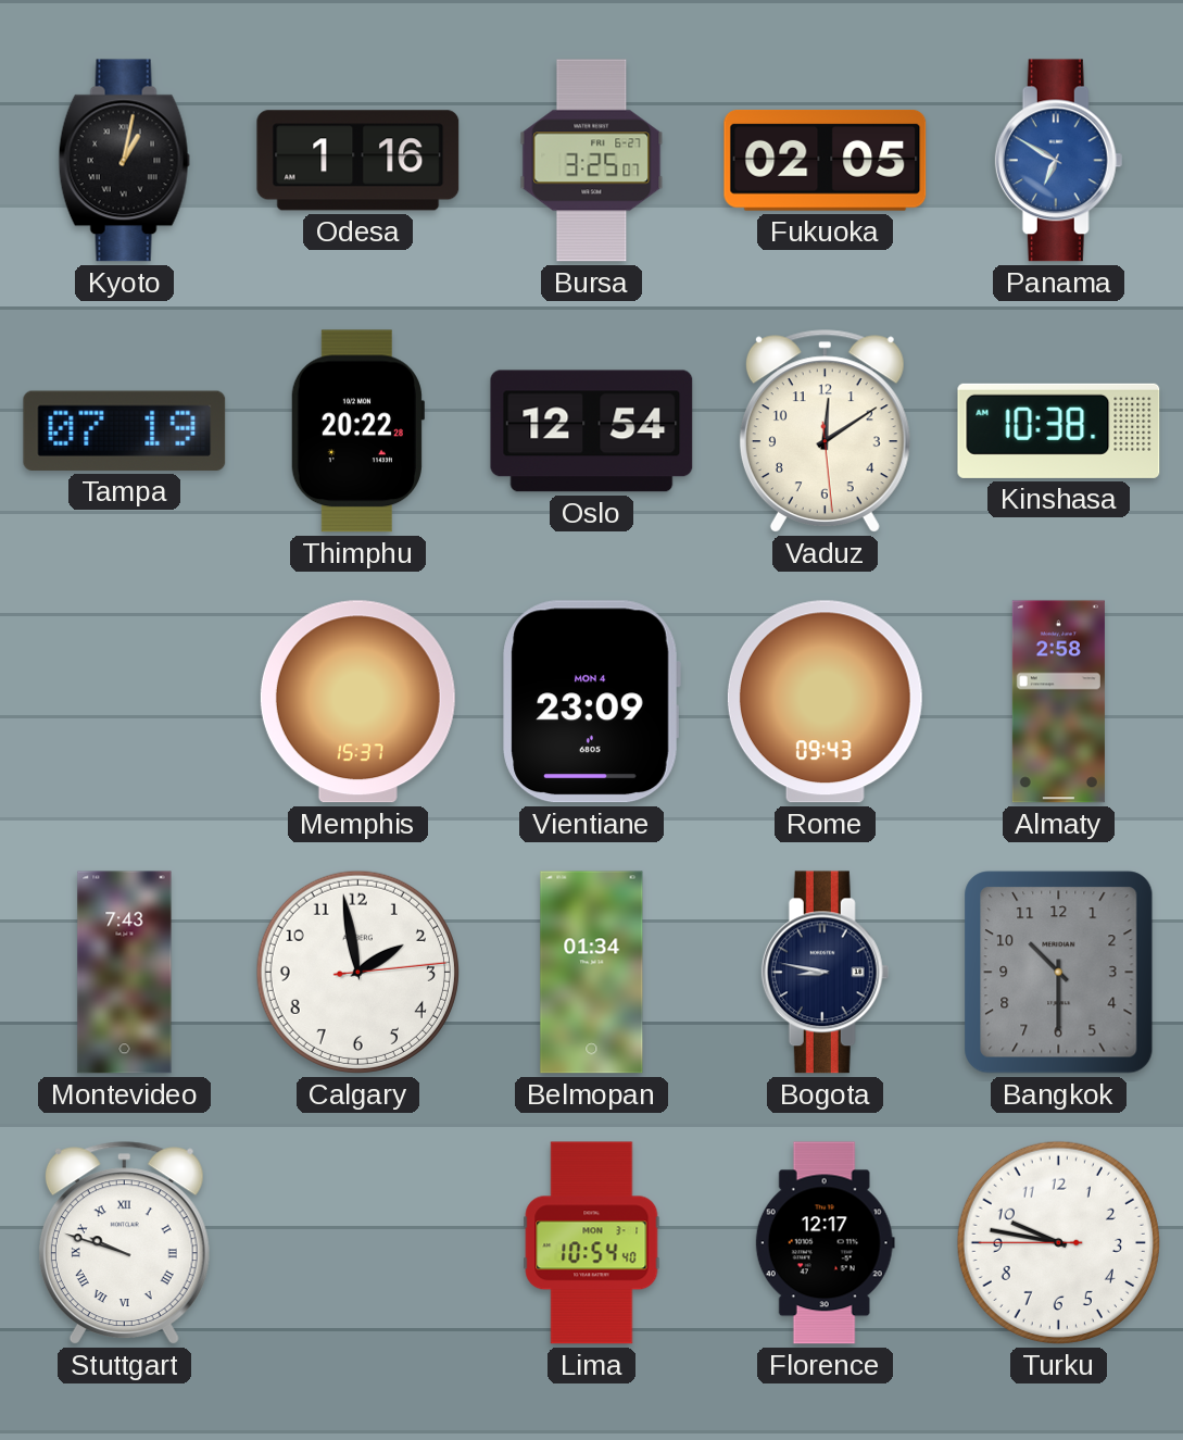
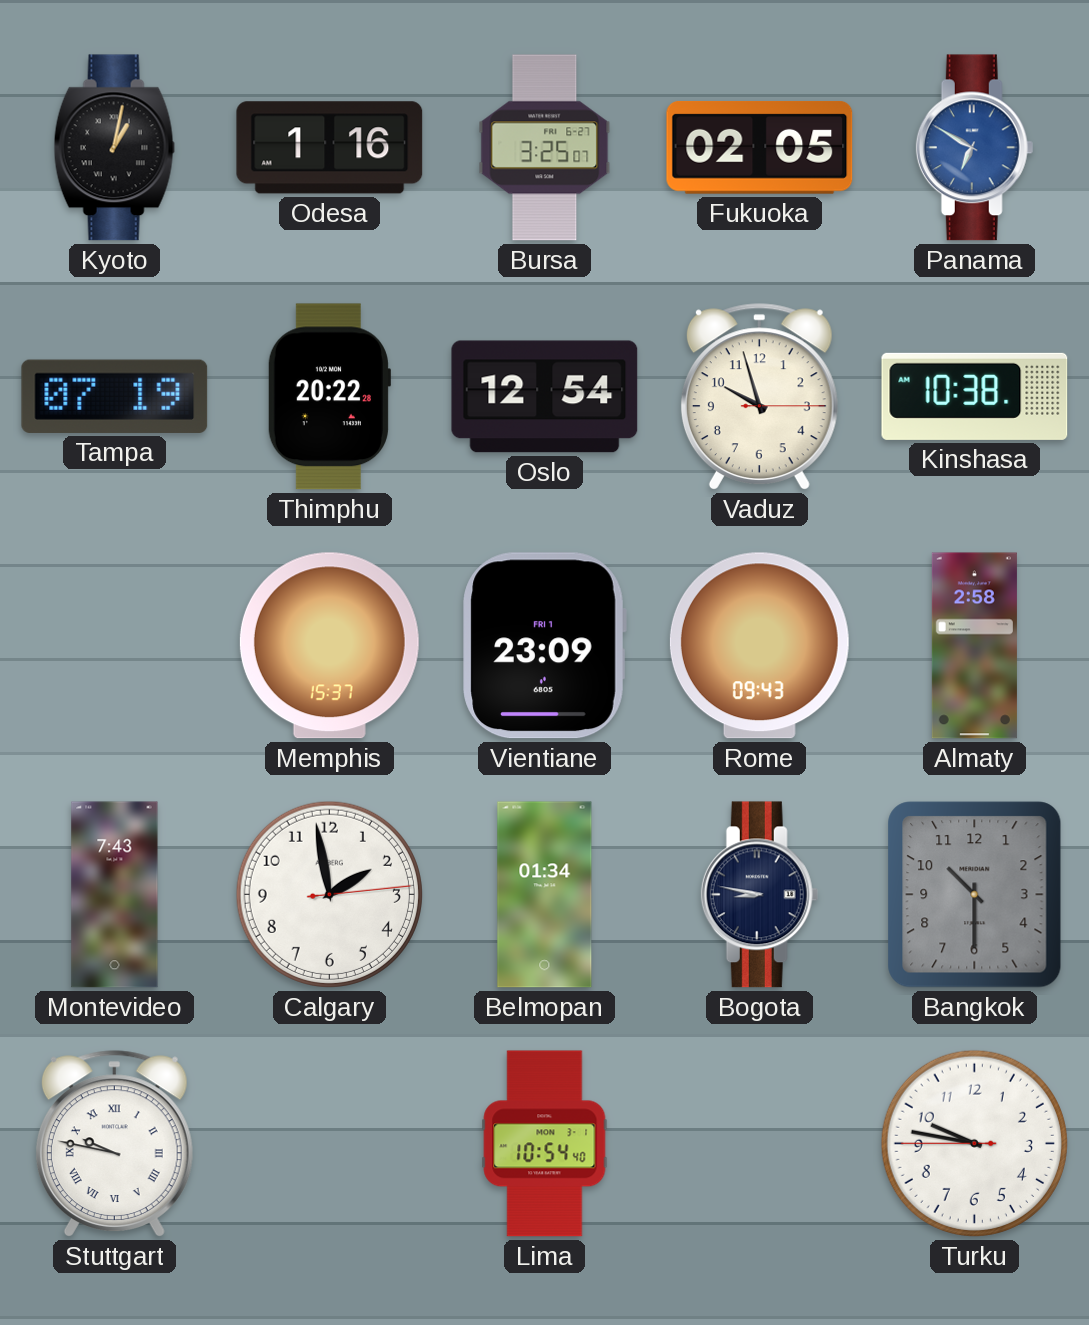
Vaduz: 12:09 -> 9:57 (759, 397)
Vientiane date: MON 4 -> FRI 1 (544, 646)
Stuttgart: 9:48 -> 9:47 (114, 1144)
Florence: 12:17 -> none (825, 1243)
